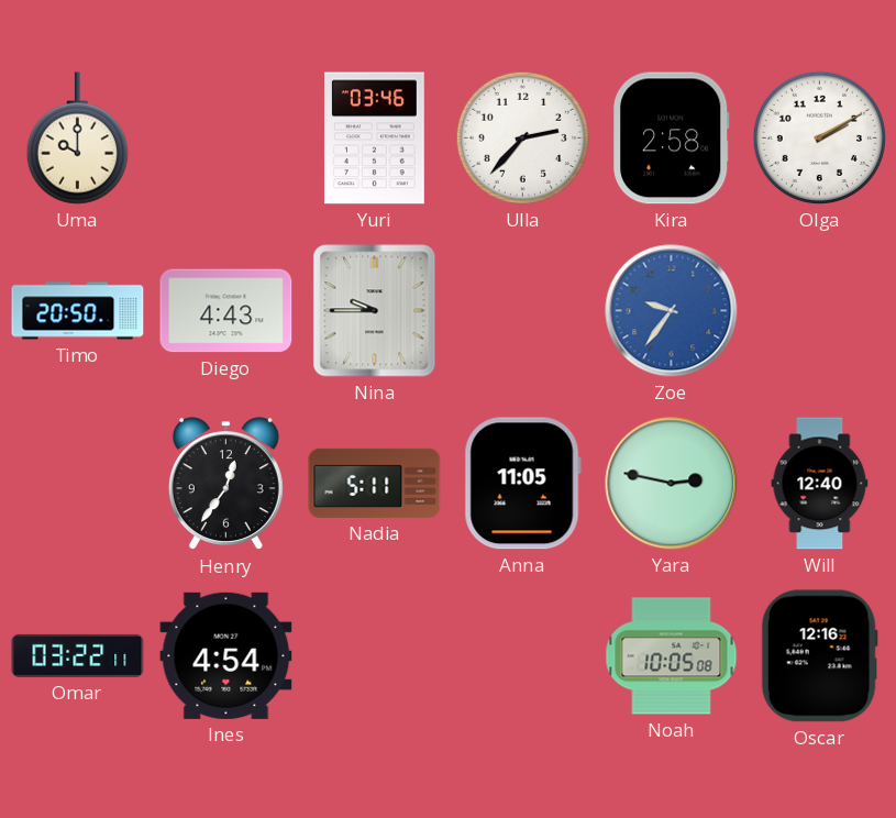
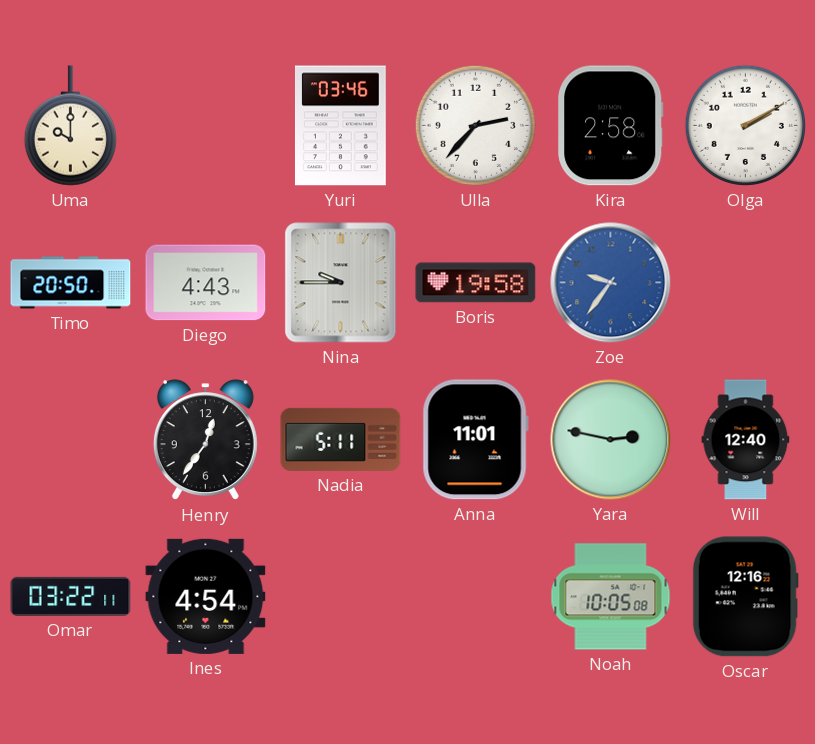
Boris: none -> 19:58 (476, 283)
Anna: 11:05 -> 11:01 (475, 440)
